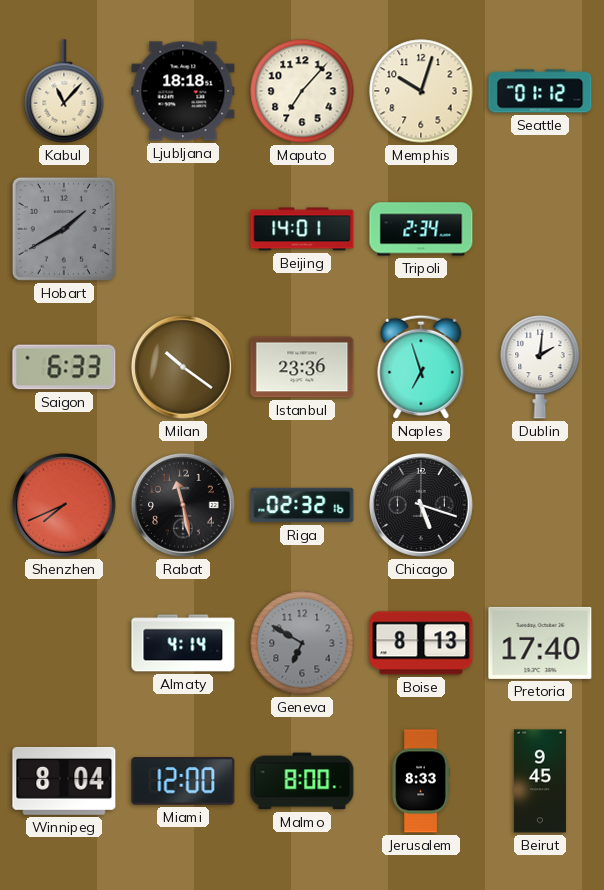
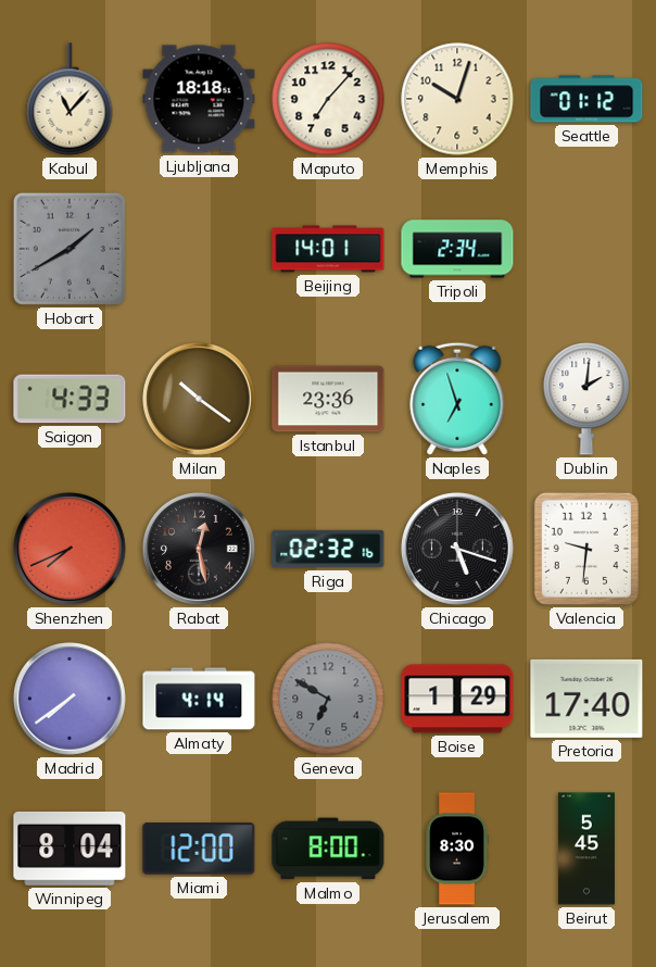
Saigon: 6:33 -> 4:33 (70, 399)
Rabat: 11:28 -> 12:28 (200, 550)
Valencia: none -> 9:31 (586, 549)
Madrid: none -> 7:39 (71, 700)
Boise: 8:13 -> 1:29 (457, 699)
Jerusalem: 8:33 -> 8:30 (457, 849)
Beirut: 9:45 -> 5:45 (586, 849)
